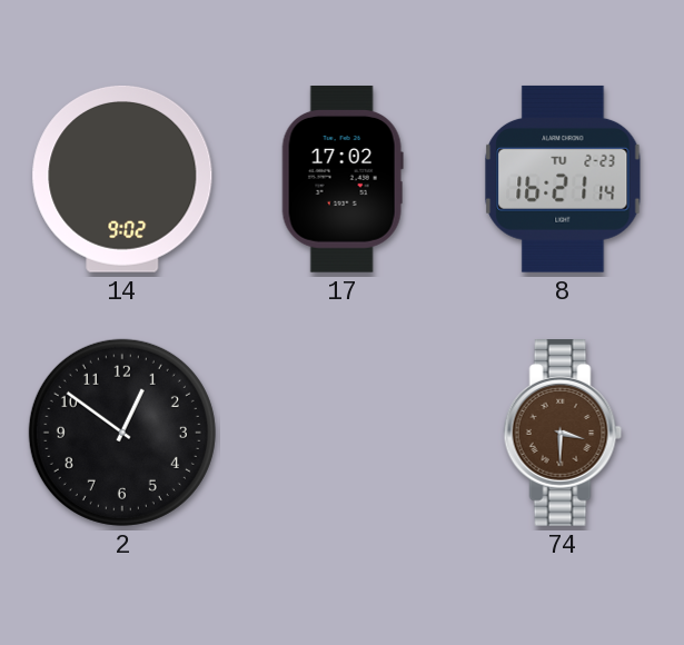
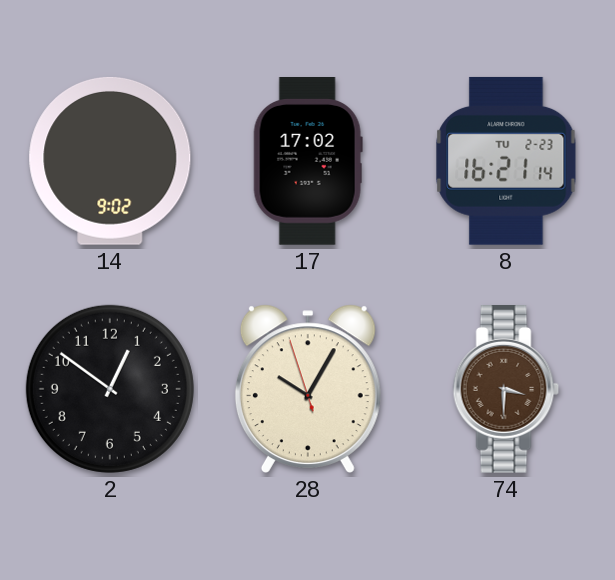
28: none -> 10:04 (308, 389)
